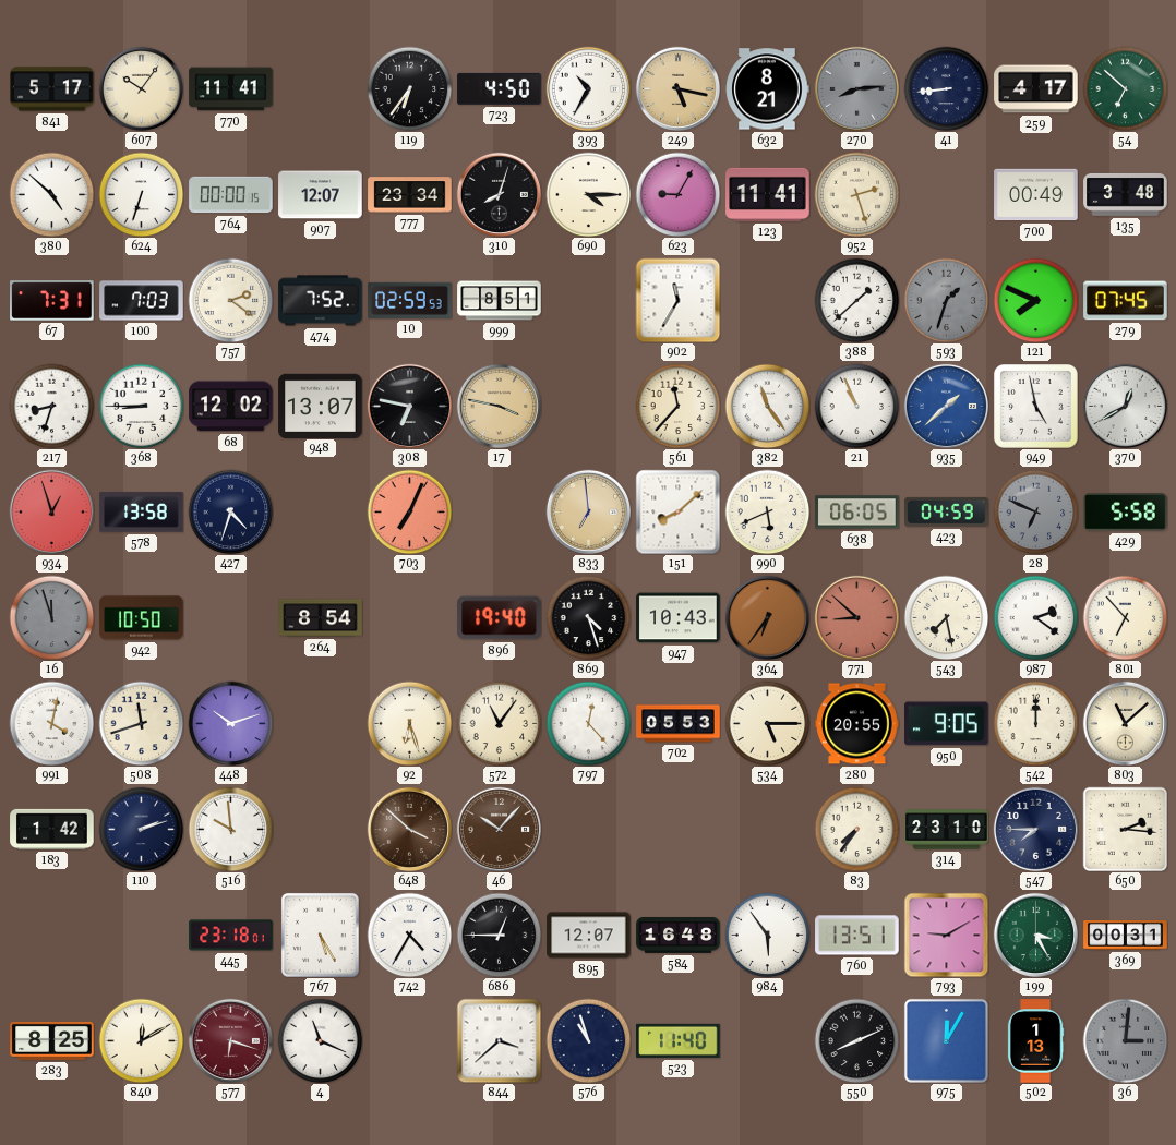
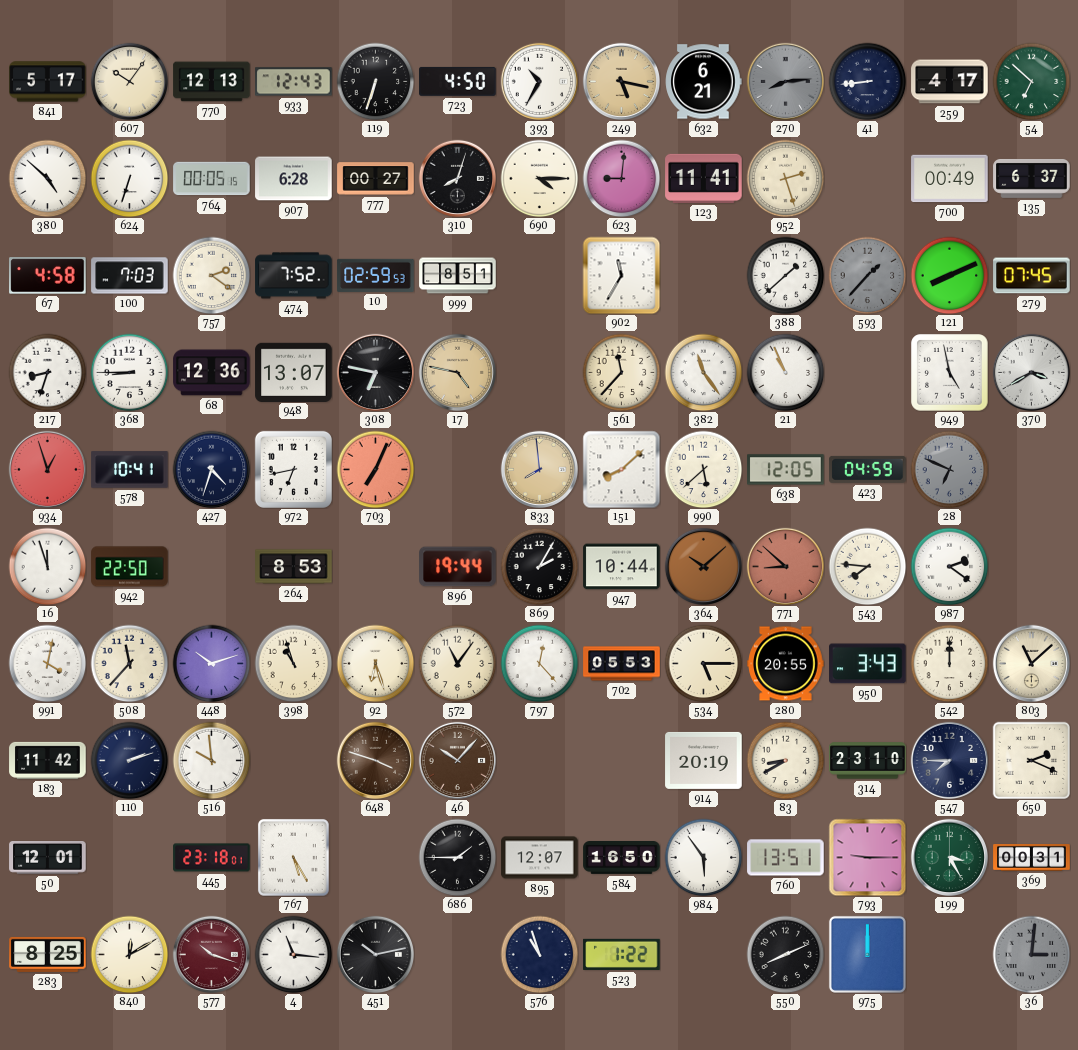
770: 11:41 -> 12:13 (212, 82)
933: none -> 12:43 (294, 82)
119: 6:36 -> 6:33 (375, 81)
632: 8:21 -> 6:21 (704, 82)
764: 00:00 -> 00:05 (212, 179)
907: 12:07 -> 6:28 (294, 179)
777: 23:34 -> 00:27 (376, 179)
623: 9:05 -> 9:01 (621, 178)
135: 3:48 -> 6:37 (1032, 178)
67: 7:31 -> 4:58 (48, 276)
593: 1:33 -> 1:37 (867, 275)
121: 7:49 -> 8:11 (949, 275)
68: 12:02 -> 12:36 (212, 373)
17: 3:47 -> 4:47 (457, 372)
935: 1:38 -> none (946, 406)
370: 12:40 -> 3:40 (1031, 372)
578: 13:58 -> 10:41 (130, 470)
972: none -> 6:43 (293, 469)
833: 6:59 -> 7:59 (539, 469)
990: 5:41 -> 5:38 (703, 469)
638: 06:05 -> 12:05 (786, 470)
429: 5:58 -> none (1126, 513)
16 dial: grey -> white (47, 566)
942: 10:50 -> 22:50 (130, 567)
264: 8:54 -> 8:53 (294, 567)
896: 19:40 -> 19:44 (458, 567)
869: 4:27 -> 2:05 (539, 566)
947: 10:43 -> 10:44 (622, 567)
364: 6:36 -> 10:08 (703, 566)
543: 7:28 -> 7:46 (867, 566)
801: 6:53 -> none (1125, 617)
508: 11:42 -> 11:37 (129, 663)
398: none -> 10:57 (293, 663)
950: 9:05 -> 3:43 (868, 664)
183: 1:42 -> 11:42 (48, 760)
648: 3:52 -> 3:48 (375, 760)
914: none -> 20:19 (704, 760)
83: 7:36 -> 8:40 (785, 760)
650: 2:16 -> 2:19 (1031, 760)
50: none -> 12:01 (48, 858)
742: 4:35 -> none (409, 935)
686: 12:45 -> 1:45 (457, 857)
584: 16:48 -> 16:50 (622, 858)
793: 9:10 -> 9:15 (867, 857)
577: 6:18 -> 10:18 (211, 954)
4: 11:19 -> 11:16 (293, 954)
451: none -> 10:13 (375, 954)
844: 3:38 -> none (499, 1040)
523: 11:40 -> 1:22 (622, 954)
975: 12:05 -> 12:00 (867, 954)
502: 1:13 -> none (1035, 1041)
